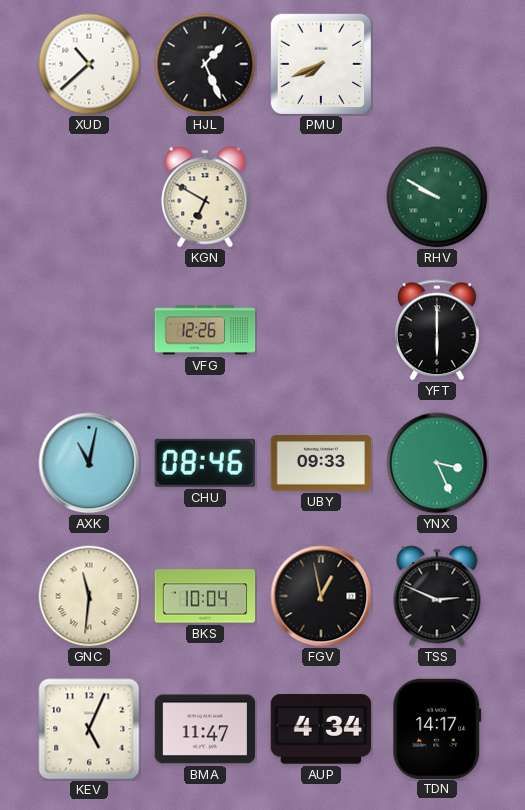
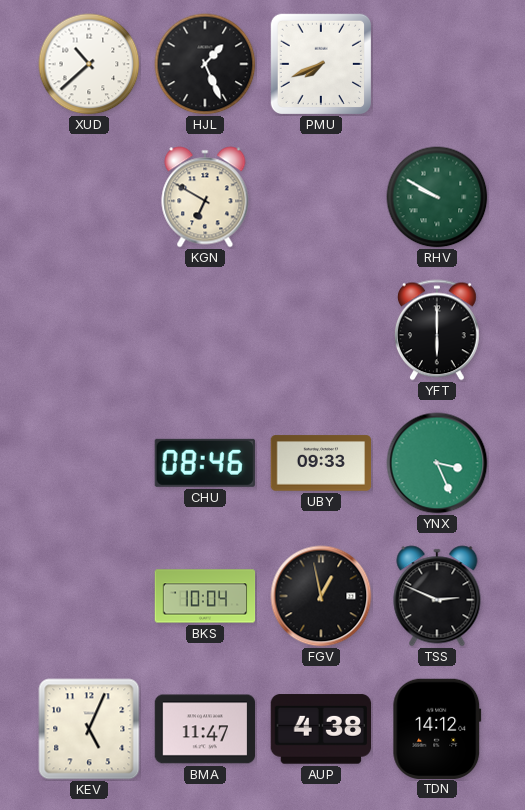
VFG: 12:26 -> none (205, 330)
AXK: 11:02 -> none (89, 463)
GNC: 11:31 -> none (89, 596)
AUP: 4:34 -> 4:38 (320, 729)
TDN: 14:17 -> 14:12 (437, 728)
